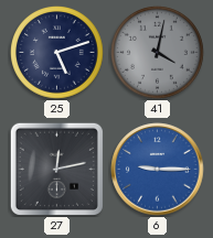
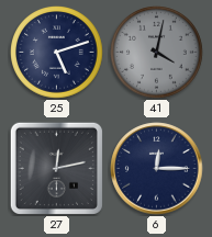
6: 9:15 -> 12:15 (157, 169)
6 dial: blue -> navy (157, 169)
